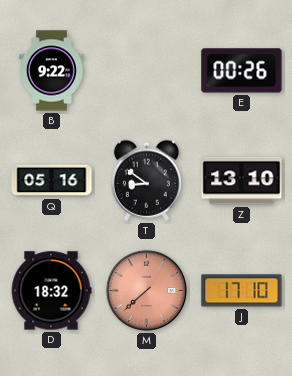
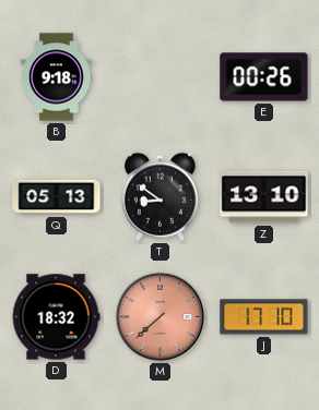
B: 9:22 -> 9:18 (57, 77)
Q: 05:16 -> 05:13 (57, 197)
